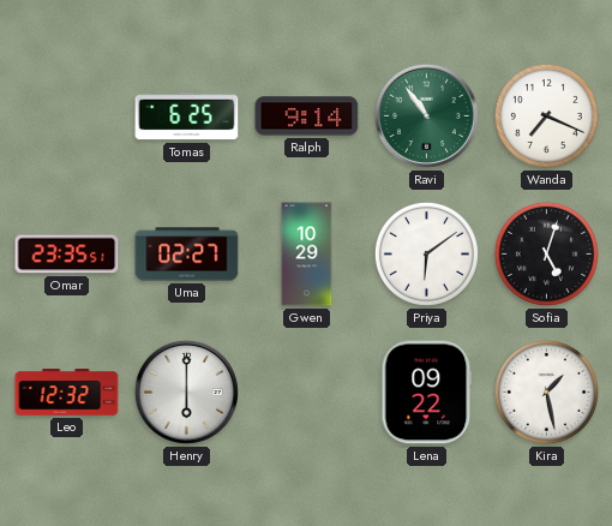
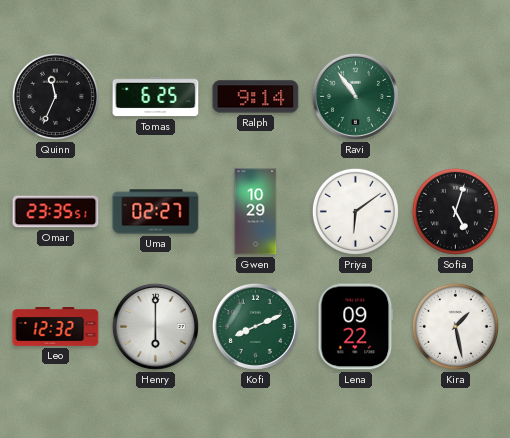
Quinn: none -> 11:34 (55, 96)
Wanda: 7:19 -> none (546, 115)
Kofi: none -> 8:11 (255, 326)
